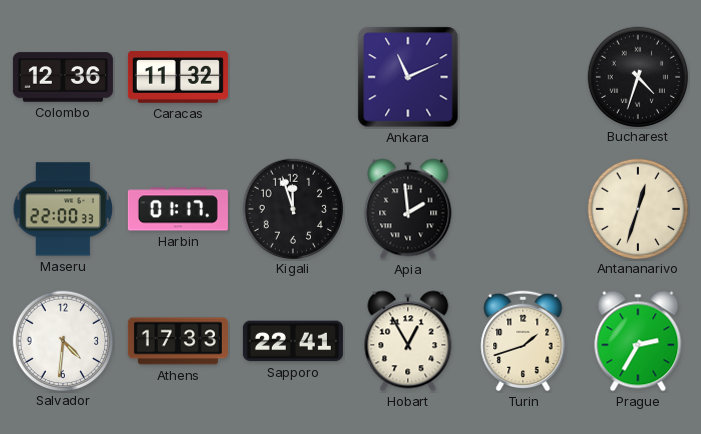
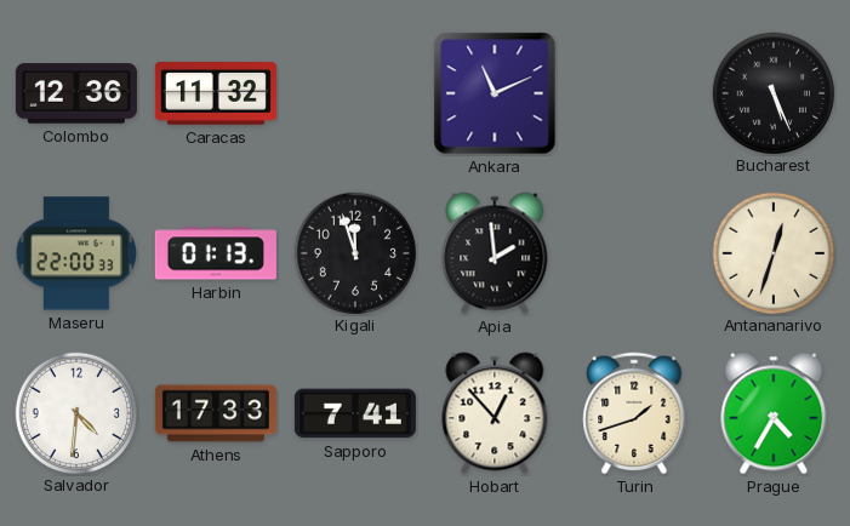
Bucharest: 4:33 -> 5:26 (772, 92)
Harbin: 01:17 -> 01:13 (216, 253)
Sapporo: 22:41 -> 7:41 (355, 413)
Hobart: 12:55 -> 12:53 (495, 413)
Prague: 2:35 -> 4:35 (774, 413)
